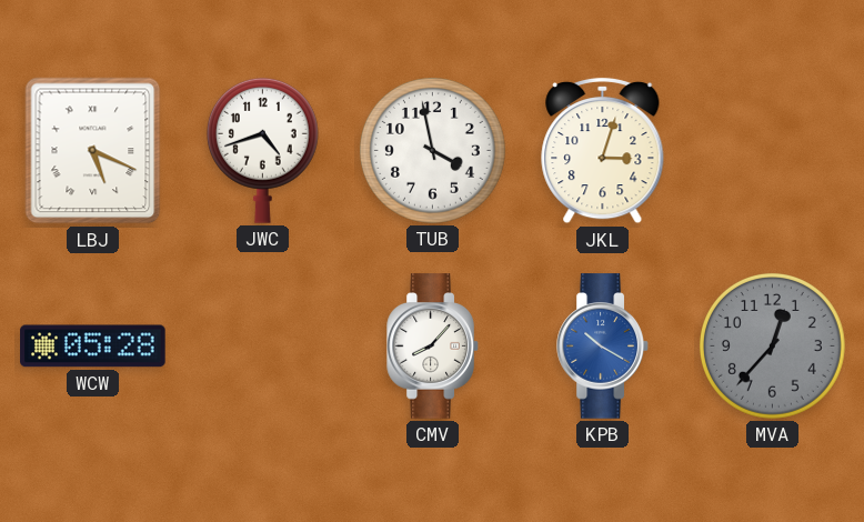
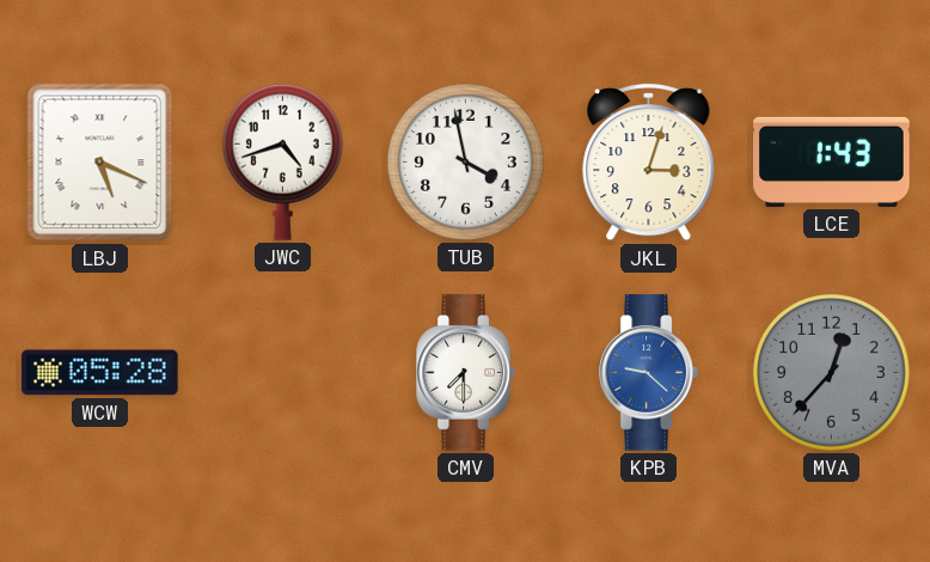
LCE: none -> 1:43 (832, 161)
CMV: 8:07 -> 7:30 (466, 373)
KPB: 10:20 -> 9:22 (649, 373)
